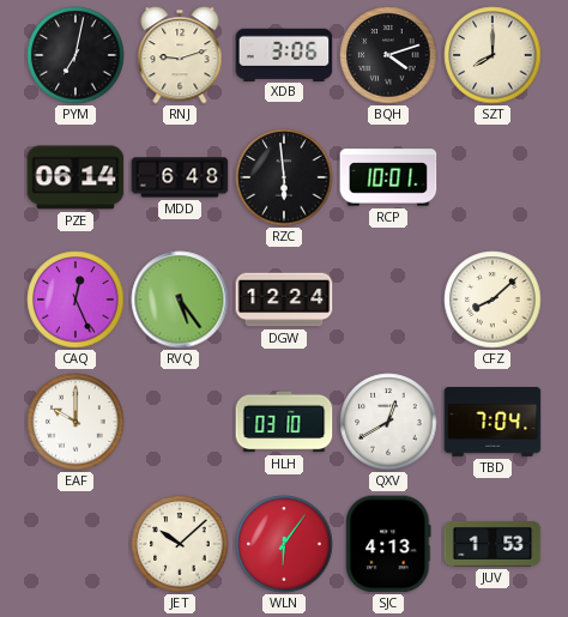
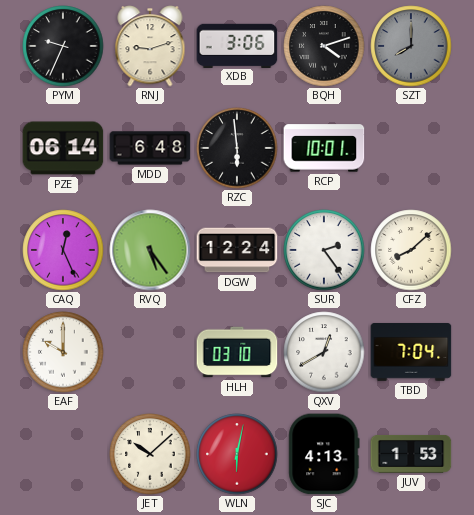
PYM: 7:02 -> 9:34 (63, 46)
SZT dial: cream -> grey (411, 46)
SUR: none -> 2:24 (324, 250)
WLN: 6:06 -> 6:02 (237, 454)
